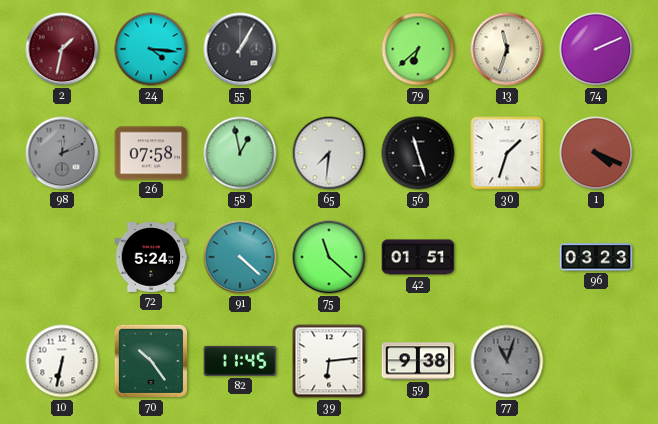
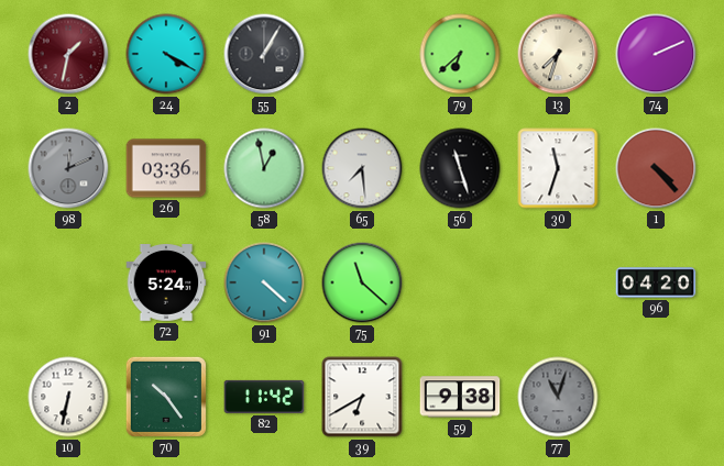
24: 4:16 -> 4:20 (166, 54)
13: 11:33 -> 7:33 (558, 54)
26: 07:58 -> 03:36 (166, 168)
65: 7:31 -> 7:29 (362, 168)
30: 1:33 -> 11:33 (558, 168)
1: 4:19 -> 4:23 (656, 168)
42: 01:51 -> none (418, 257)
96: 03:23 -> 04:20 (656, 282)
82: 11:45 -> 11:42 (264, 397)
39: 6:14 -> 6:40 (362, 397)
